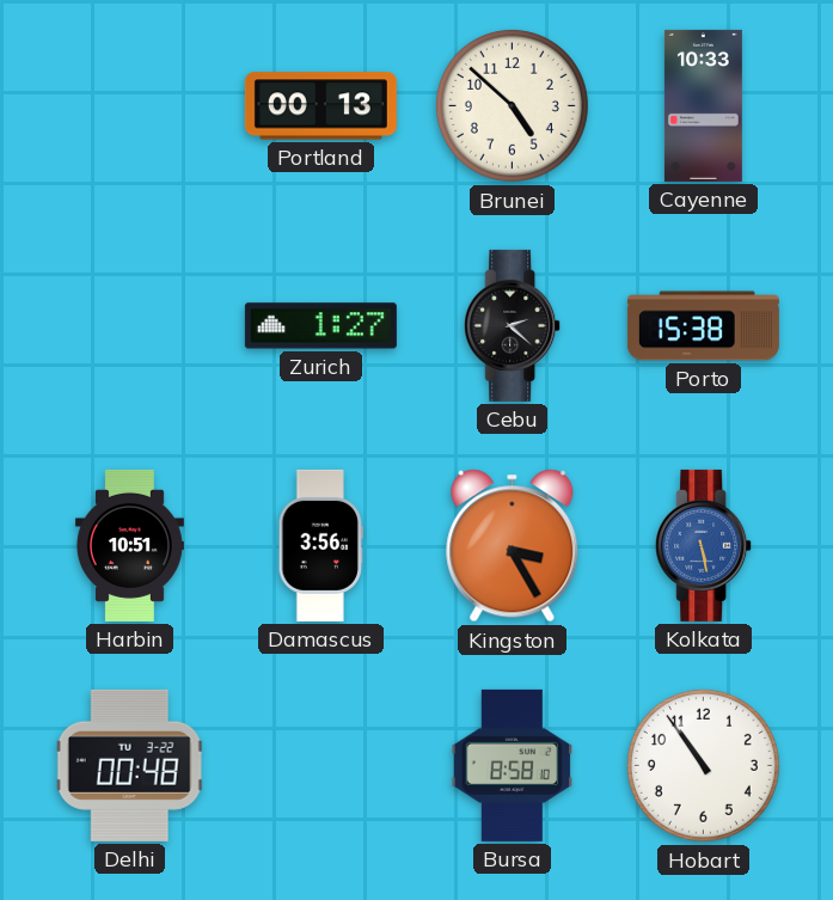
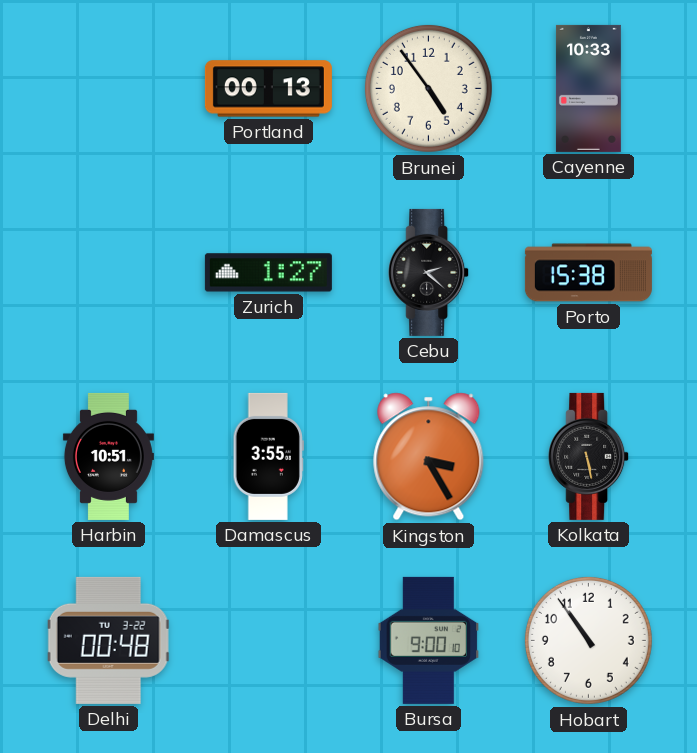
Brunei: 4:52 -> 4:54 (428, 88)
Damascus: 3:56 -> 3:55 (268, 456)
Kolkata dial: blue -> black (589, 456)
Bursa: 8:58 -> 9:00 (429, 640)
